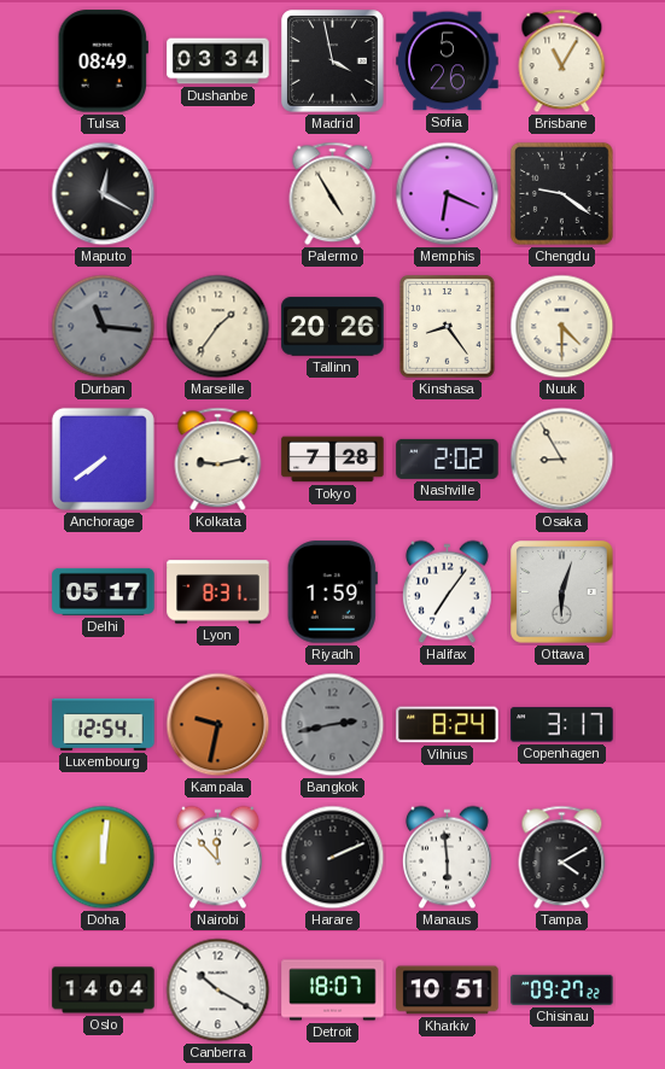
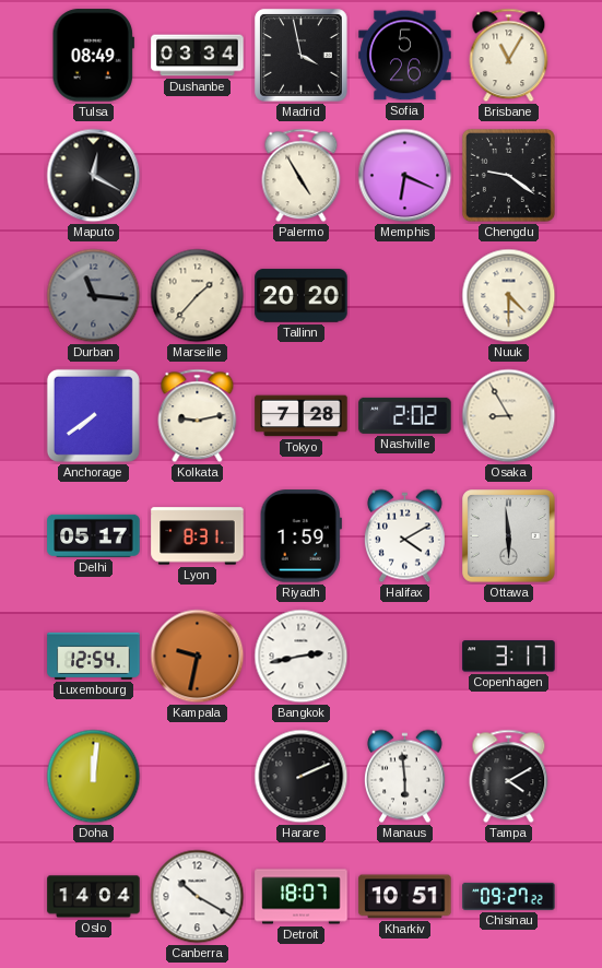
Marseille: 1:36 -> 1:37 (198, 296)
Tallinn: 20:26 -> 20:20 (302, 296)
Kinshasa: 8:24 -> none (448, 327)
Halifax: 7:06 -> 4:10 (404, 536)
Ottawa: 6:03 -> 5:59 (509, 536)
Bangkok dial: grey -> white (302, 657)
Vilnius: 8:24 -> none (448, 725)
Nairobi: 11:53 -> none (217, 858)
